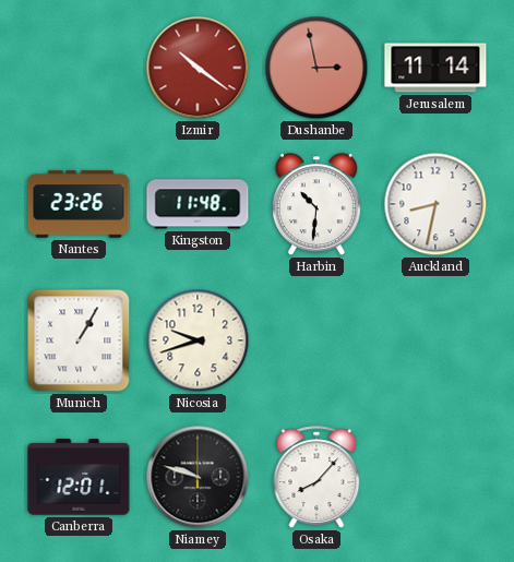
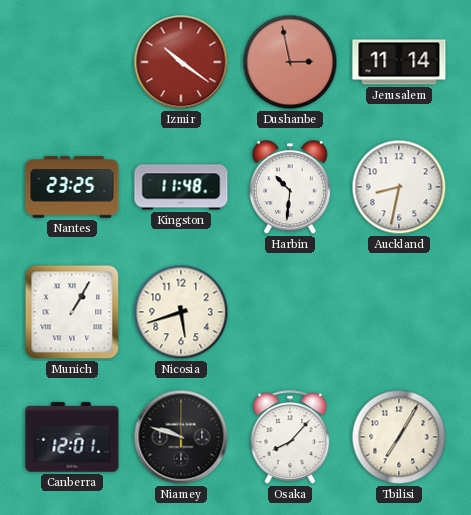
Nantes: 23:26 -> 23:25 (72, 187)
Nicosia: 9:42 -> 5:42 (181, 312)
Tbilisi: none -> 7:05 (399, 437)
